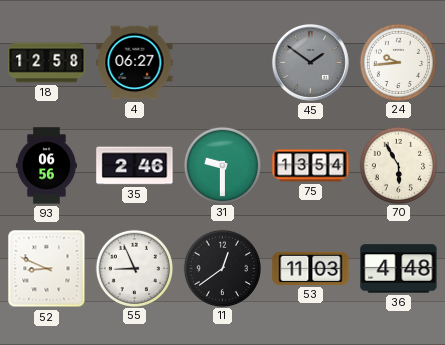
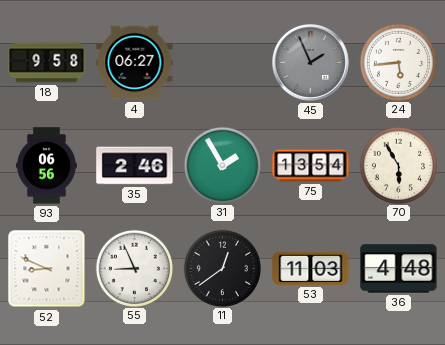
18: 12:58 -> 9:58 (47, 63)
45: 1:51 -> 1:56 (310, 62)
24: 9:44 -> 5:44 (398, 62)
31: 9:30 -> 1:55 (222, 165)
